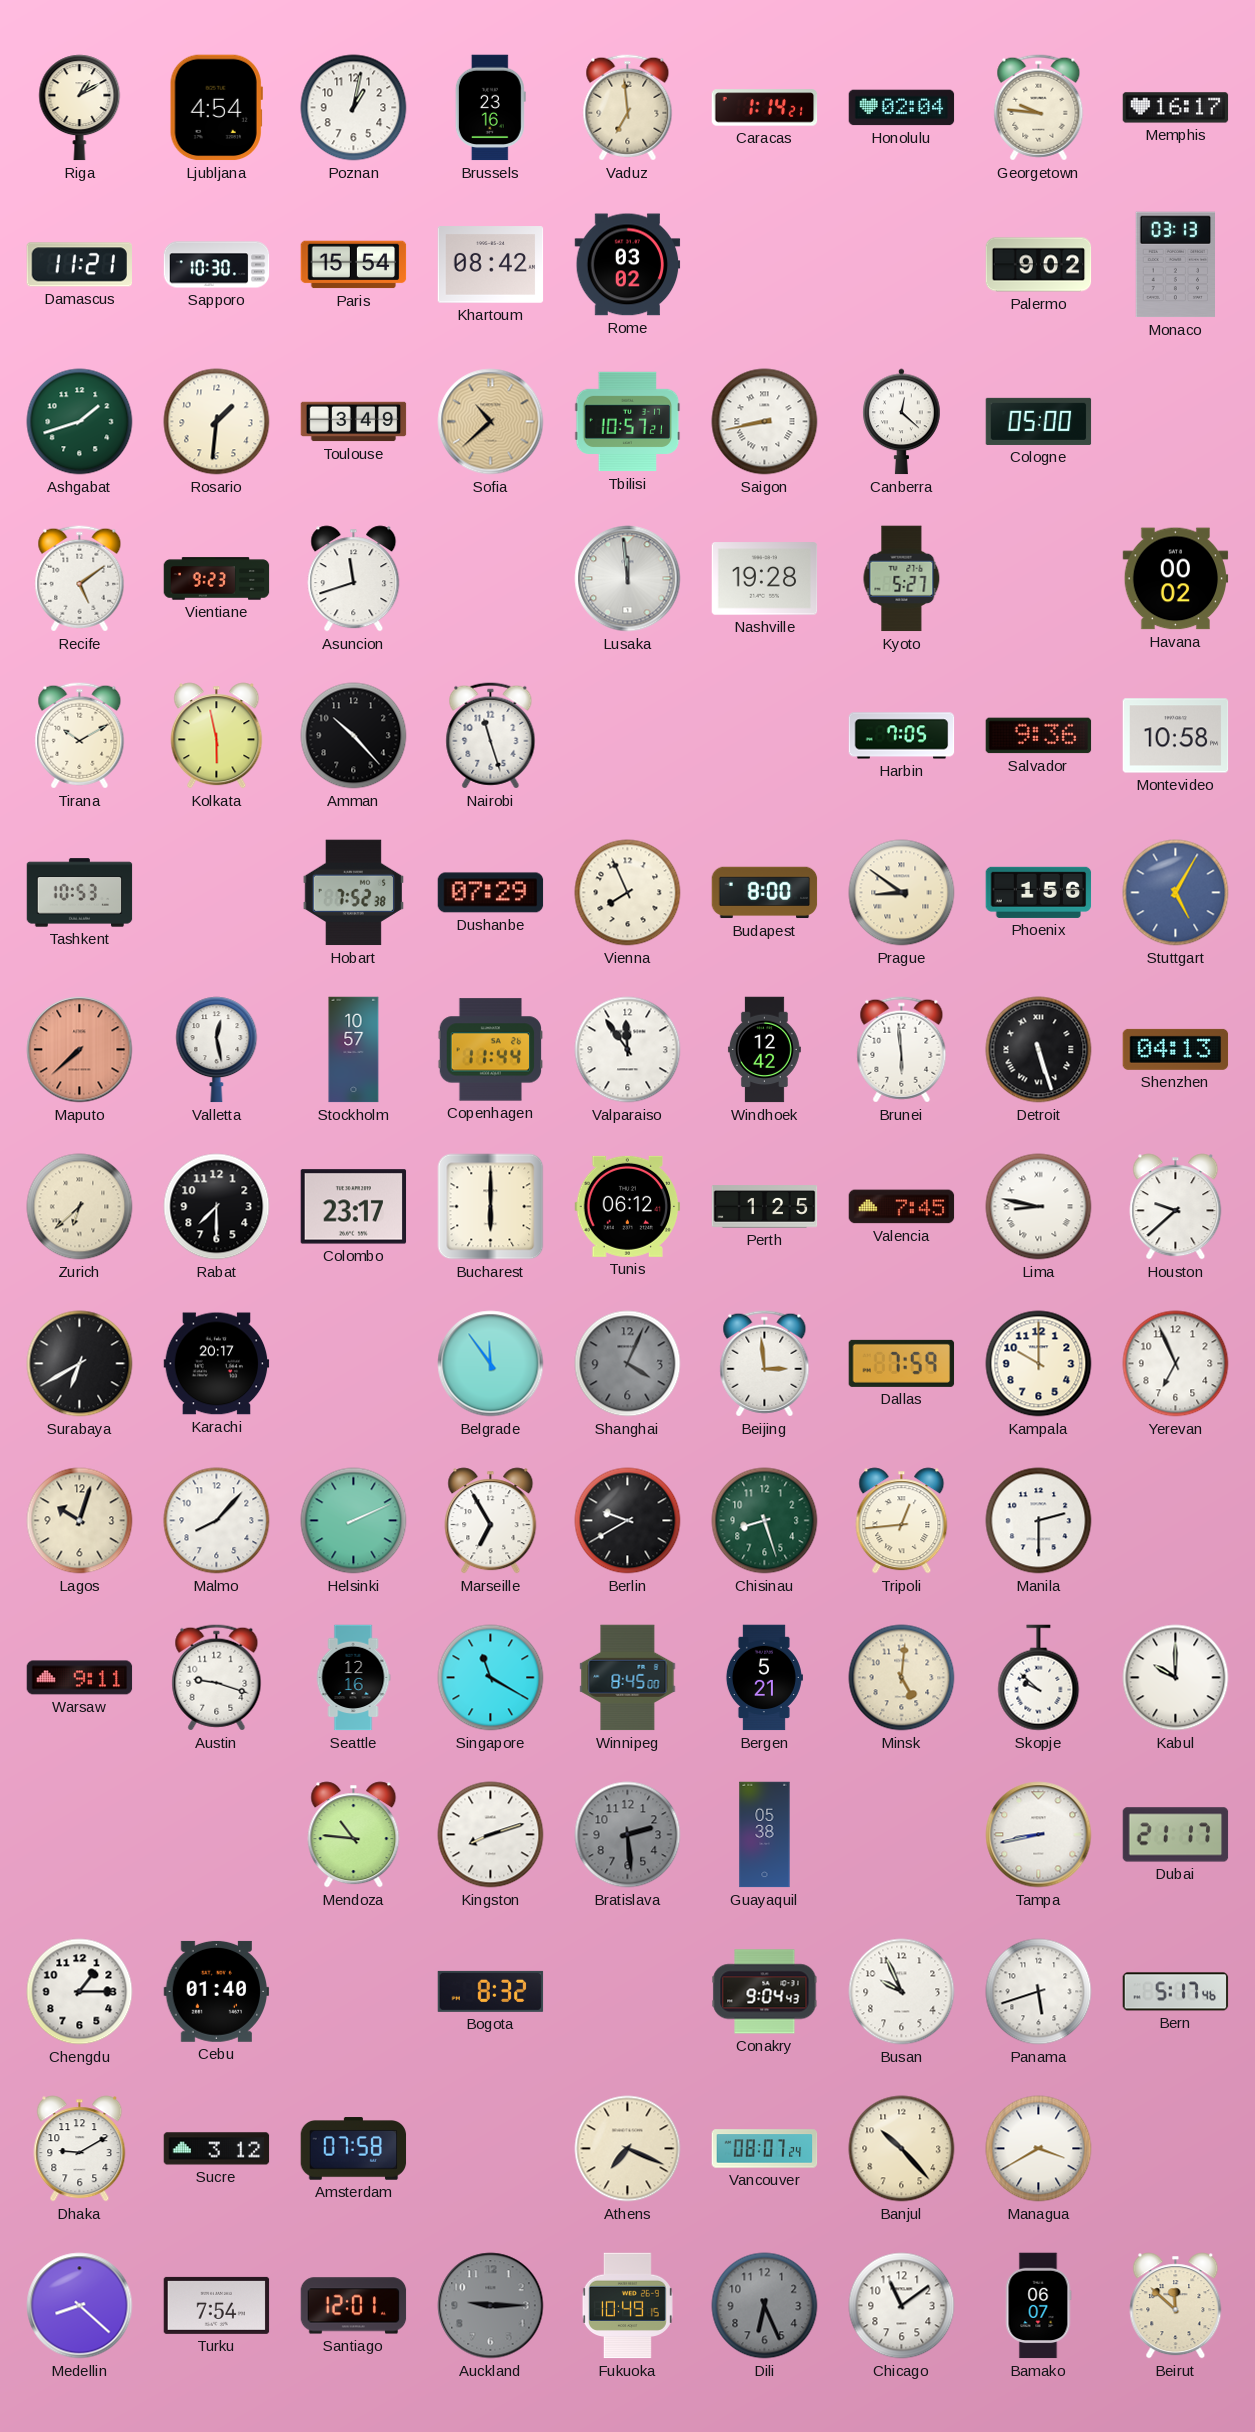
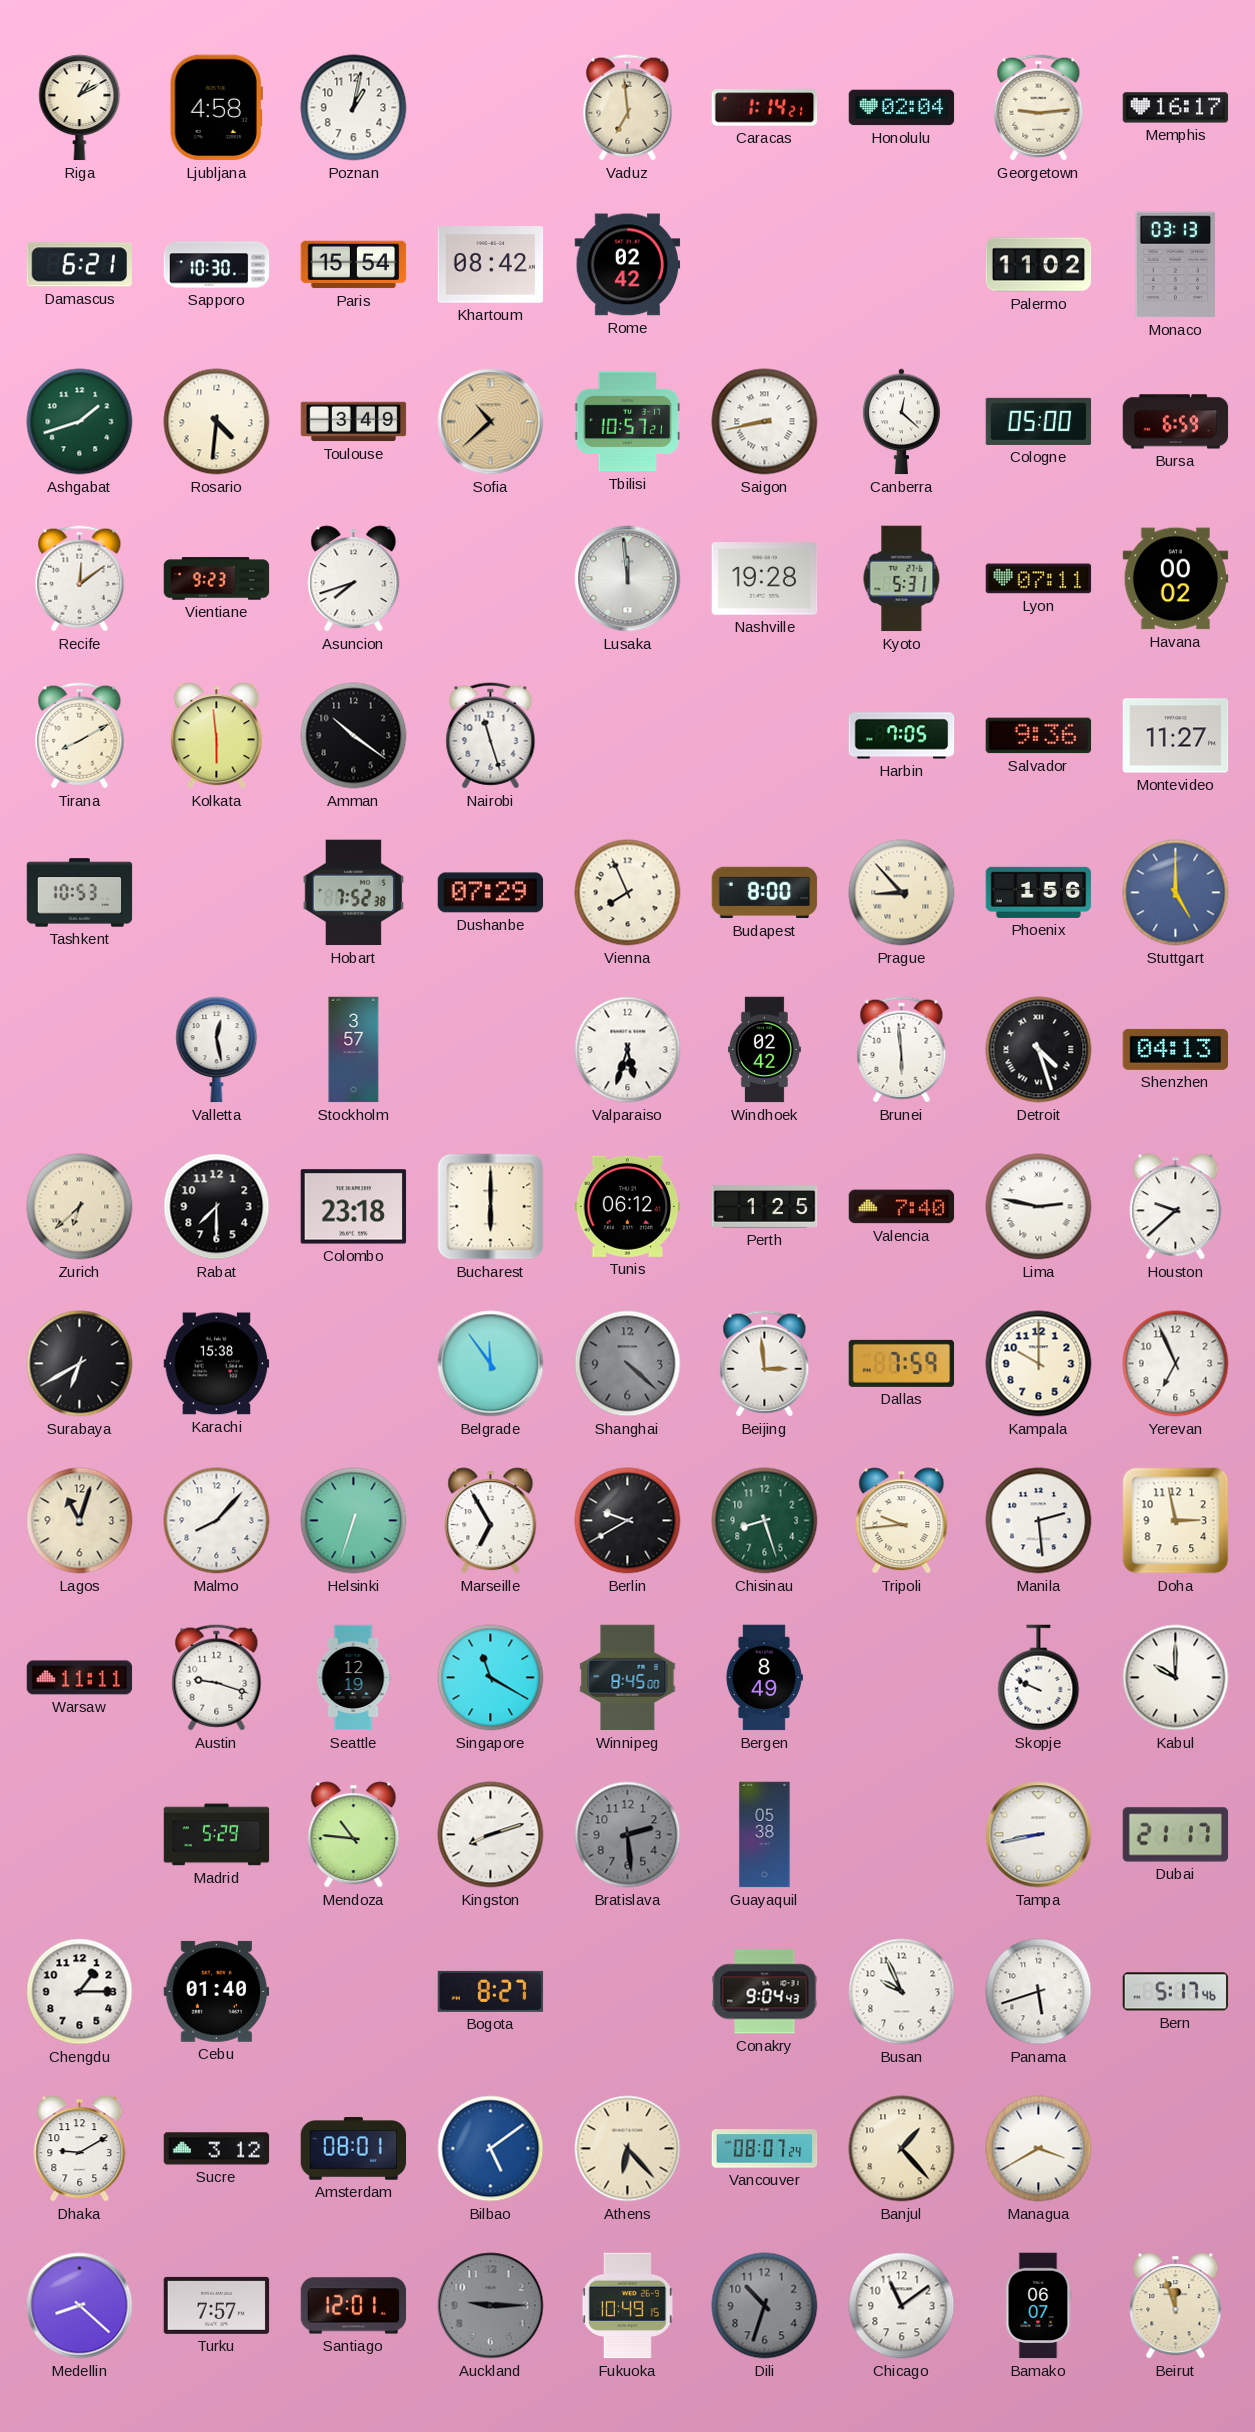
Ljubljana: 4:54 -> 4:58 (216, 108)
Brussels: 23:16 -> none (490, 108)
Georgetown: 9:46 -> 9:14 (1039, 108)
Damascus: 11:21 -> 6:21 (79, 265)
Rome: 03:02 -> 02:42 (628, 265)
Palermo: 9:02 -> 11:02 (1039, 265)
Rosario: 1:31 -> 4:31 (217, 422)
Bursa: none -> 6:59 (1176, 422)
Recife: 5:09 -> 12:09 (80, 579)
Asuncion: 11:42 -> 7:42 (354, 579)
Kyoto: 5:27 -> 5:31 (902, 579)
Lyon: none -> 07:11 (1039, 579)
Tirana: 10:10 -> 8:10 (80, 736)
Kolkata: 5:58 -> 5:59 (217, 736)
Amman: 10:23 -> 10:21 (354, 736)
Montevideo: 10:58 -> 11:27 (1176, 736)
Prague: 8:51 -> 8:53 (902, 893)
Stuttgart: 5:05 -> 5:00 (1176, 893)
Maputo: 7:38 -> none (80, 1050)
Stockholm: 10:57 -> 3:57 (354, 1050)
Copenhagen: 11:44 -> none (491, 1050)
Valparaiso: 11:54 -> 5:33 (628, 1050)
Windhoek: 12:42 -> 02:42 (764, 1050)
Detroit: 5:27 -> 4:27 (1039, 1050)
Colombo: 23:17 -> 23:18 (354, 1207)
Valencia: 7:45 -> 7:40 (902, 1207)
Lima: 8:47 -> 2:47 (1039, 1207)
Karachi: 20:17 -> 15:38 (217, 1364)
Shanghai: 4:04 -> 4:22 (628, 1364)
Lagos: 10:03 -> 11:03 (80, 1521)
Helsinki: 2:11 -> 6:33 (354, 1521)
Tripoli: 12:44 -> 9:44 (902, 1521)
Manila: 2:30 -> 2:29 (1039, 1521)
Doha: none -> 2:58 (1176, 1521)
Warsaw: 9:11 -> 11:11 (80, 1678)
Seattle: 12:16 -> 12:19 (353, 1678)
Bergen: 5:21 -> 8:49 (764, 1678)
Minsk: 5:01 -> none (902, 1678)
Skopje: 9:52 -> 9:49 (1039, 1678)
Madrid: none -> 5:29 (217, 1835)
Bogota: 8:32 -> 8:27 (491, 1991)
Amsterdam: 07:58 -> 08:01 (354, 2149)
Bilbao: none -> 5:09 (491, 2149)
Athens: 7:19 -> 6:23 (628, 2149)
Banjul: 10:23 -> 1:23 (902, 2149)
Turku: 7:54 -> 7:57 (217, 2305)
Dili: 6:26 -> 10:33 (765, 2306)
Beirut: 11:52 -> 11:57 (1176, 2306)
